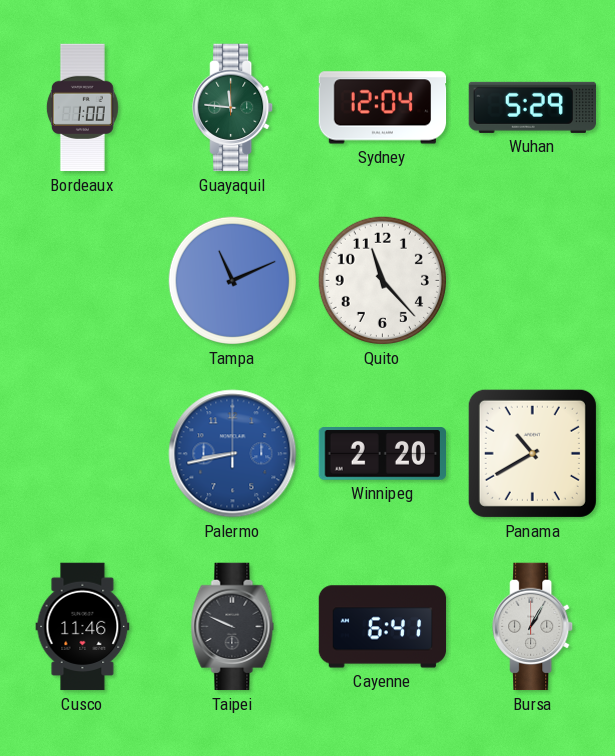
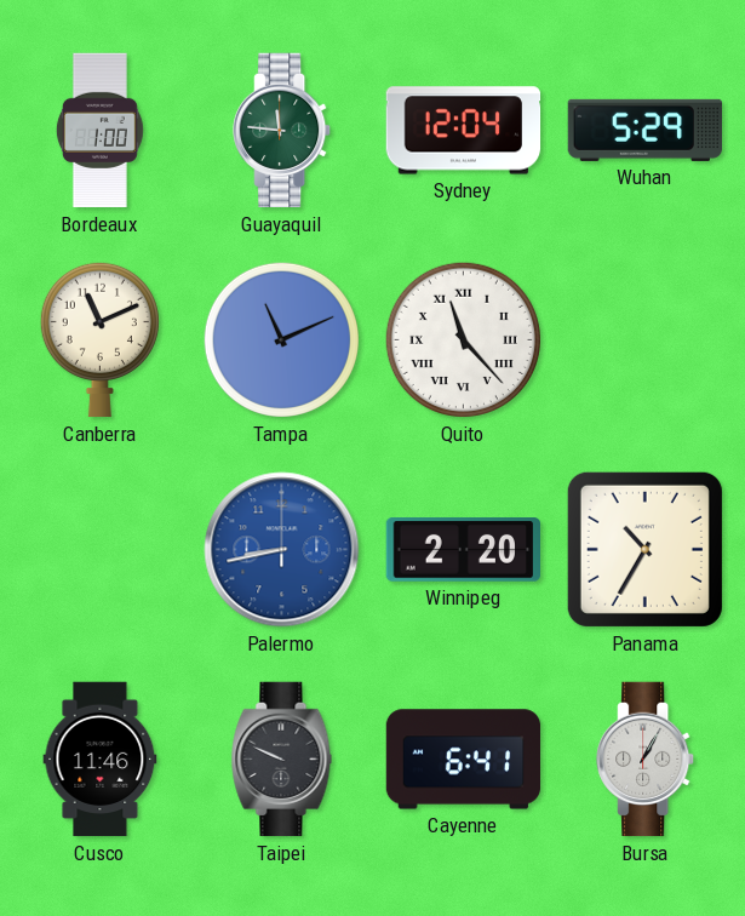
Canberra: none -> 11:11 (99, 339)
Quito numerals: Arabic -> Roman (463, 339)
Panama: 10:40 -> 10:35 (644, 549)
